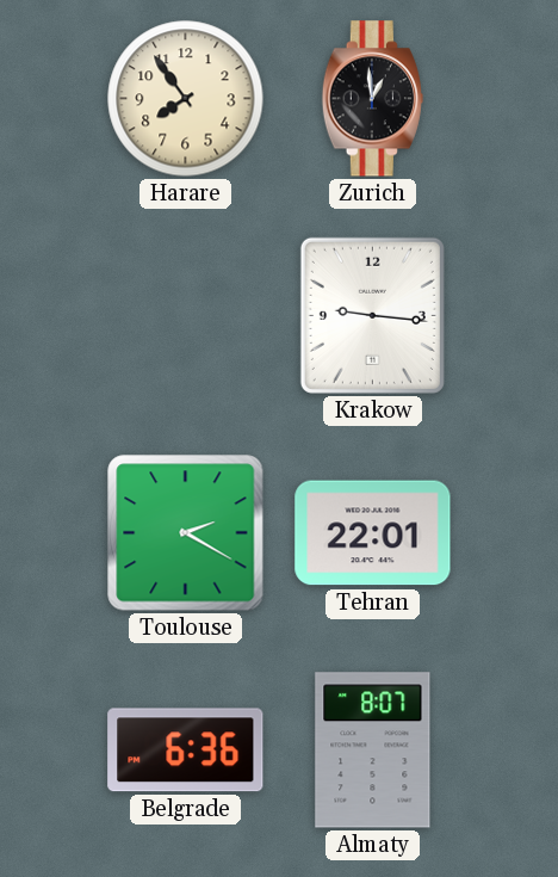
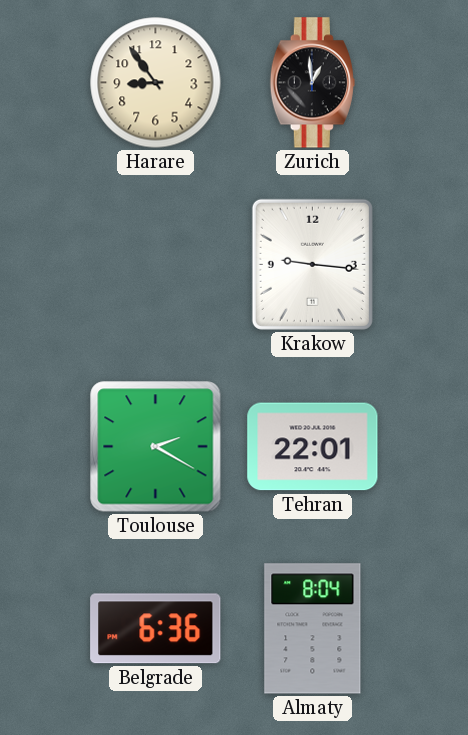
Harare: 7:54 -> 8:54 (156, 83)
Almaty: 8:07 -> 8:04 (313, 629)
